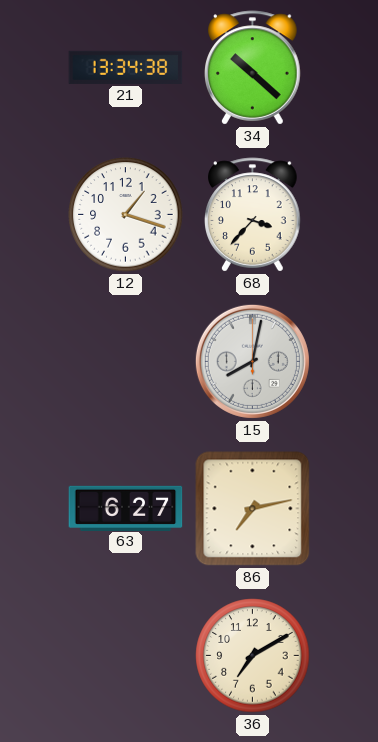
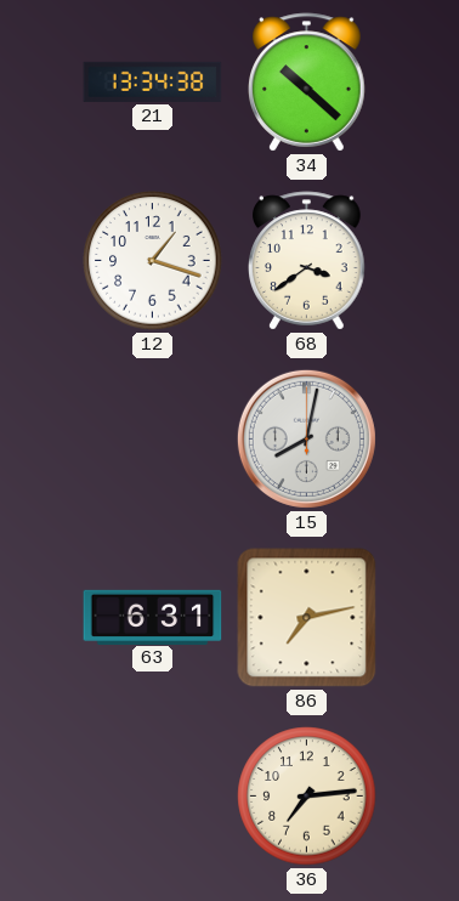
68: 3:37 -> 3:39 (307, 261)
63: 6:27 -> 6:31 (153, 617)
36: 7:10 -> 7:14 (307, 797)
